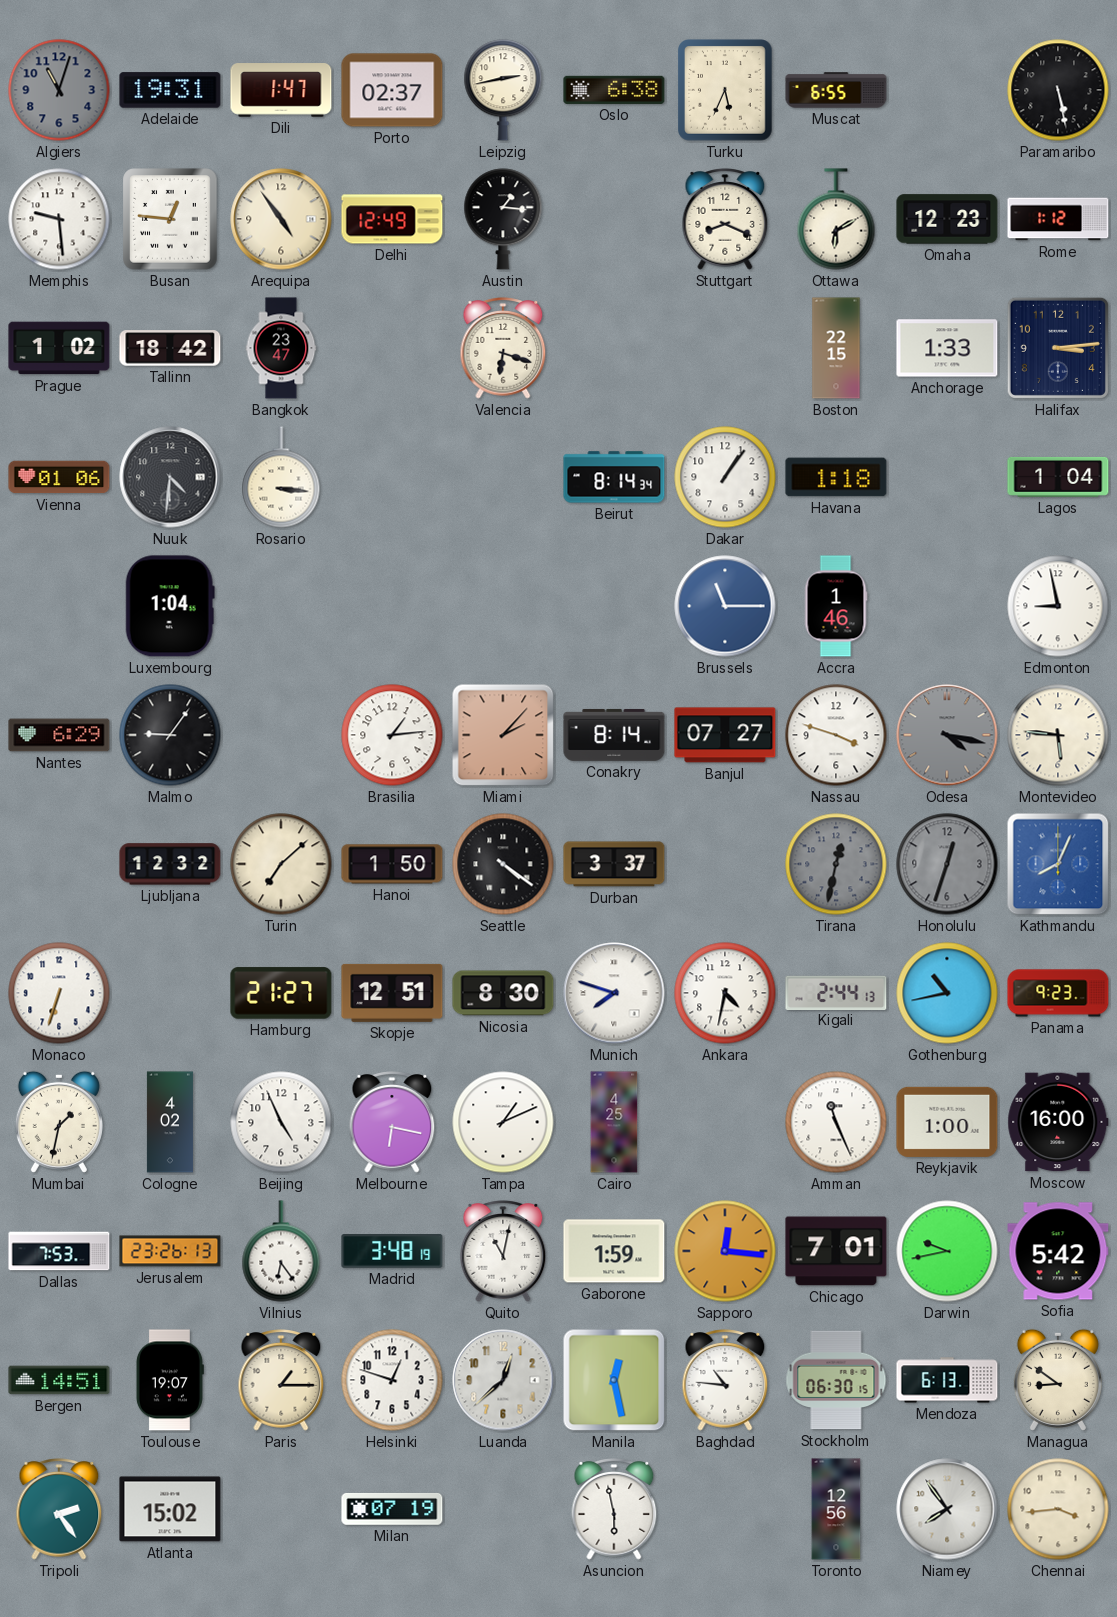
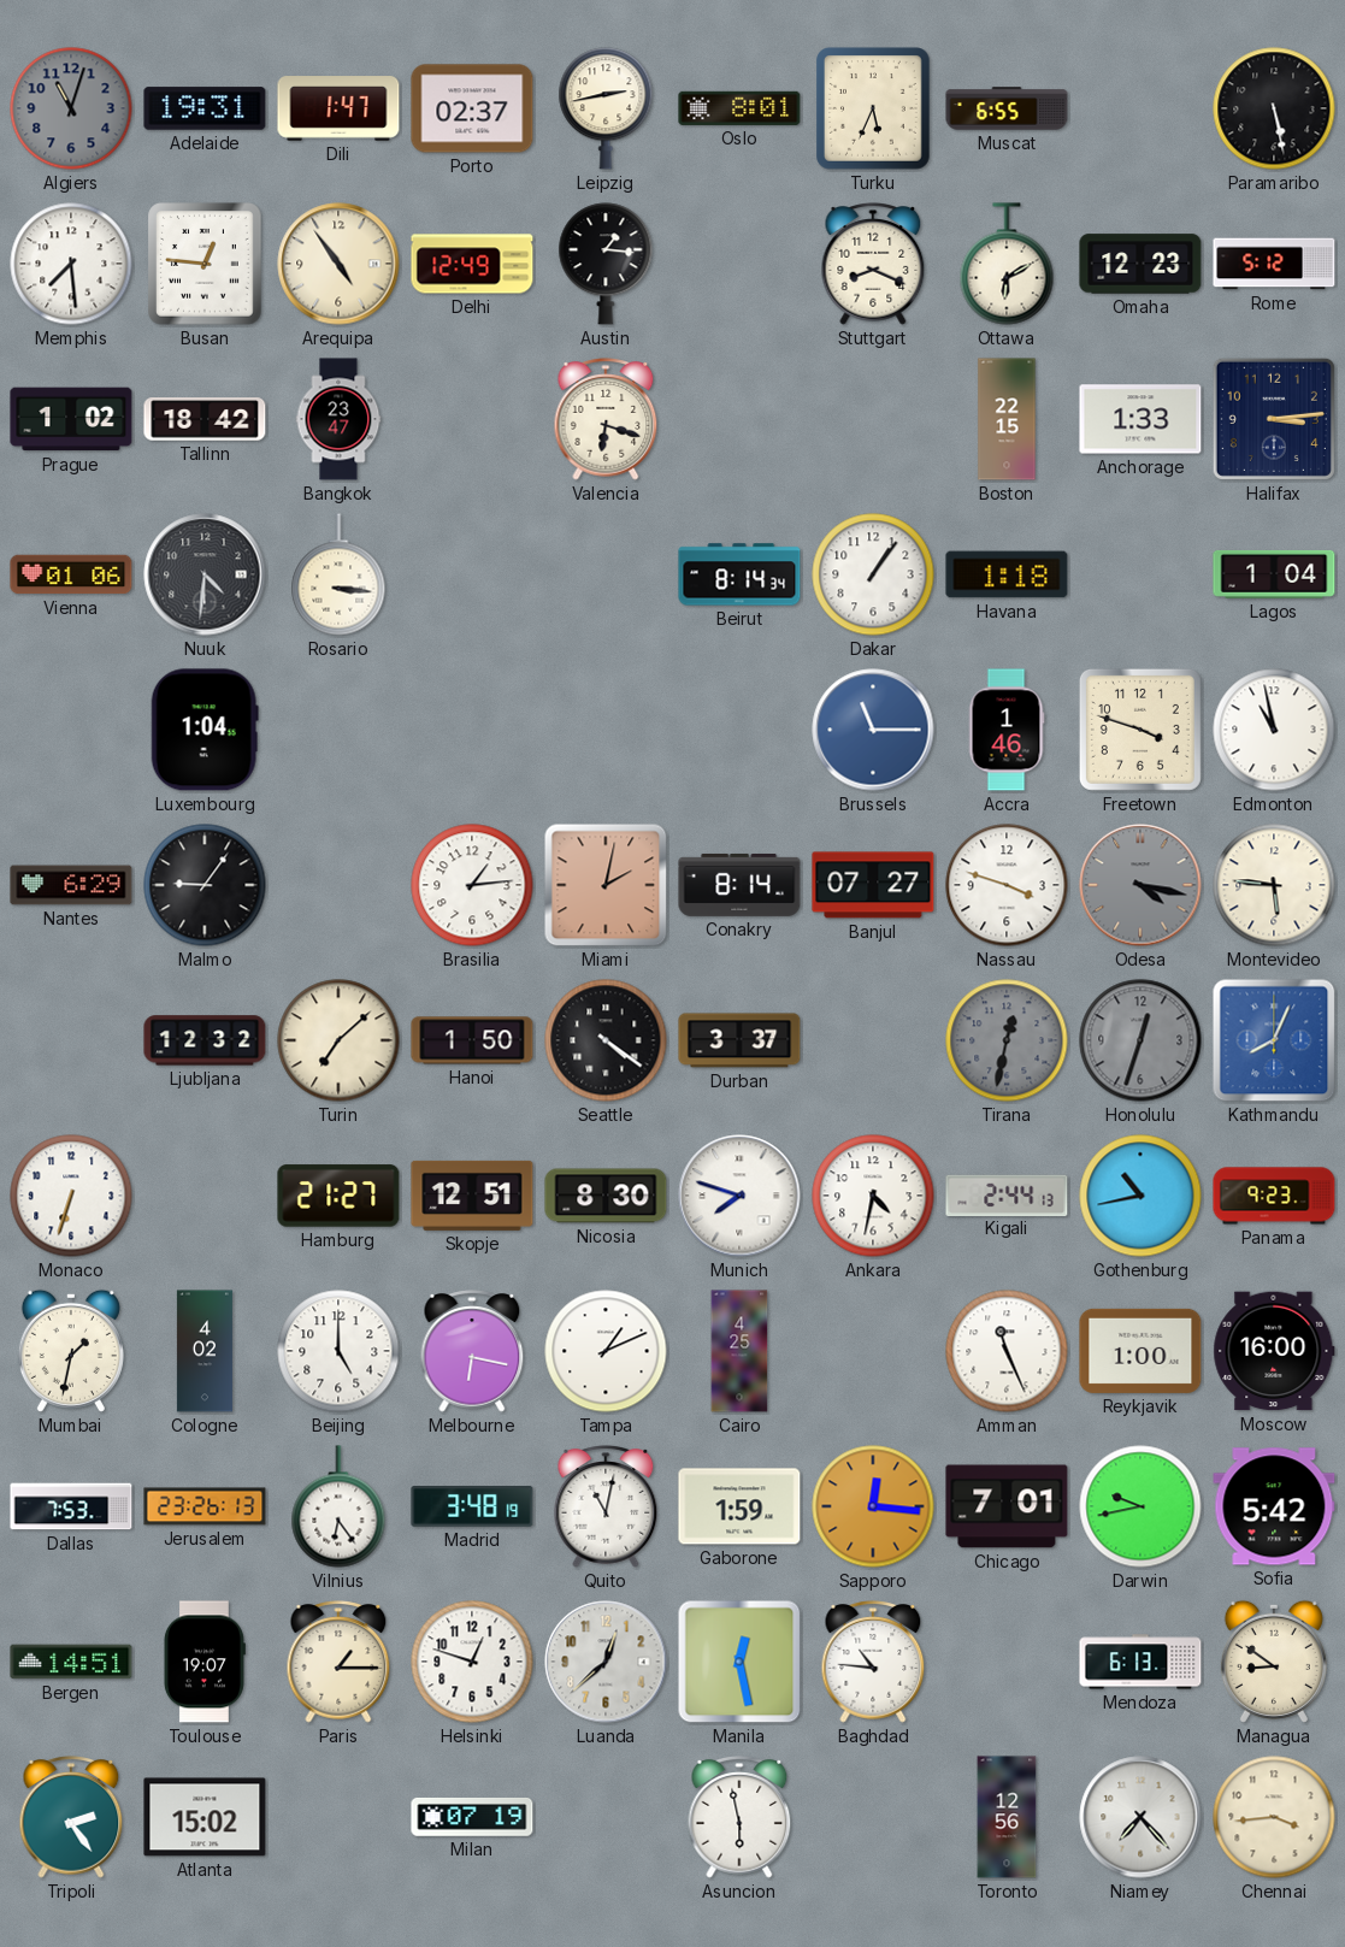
Oslo: 6:38 -> 8:01 (739, 108)
Memphis: 9:29 -> 7:29 (71, 264)
Rome: 1:12 -> 5:12 (1274, 264)
Freetown: none -> 3:48 (1140, 730)
Edmonton: 8:58 -> 10:58 (1274, 730)
Miami: 2:07 -> 2:02 (606, 885)
Beijing: 4:56 -> 5:00 (338, 1351)
Stockholm: 06:30 -> none (836, 1380)
Niamey: 7:54 -> 7:23 (1140, 1817)
